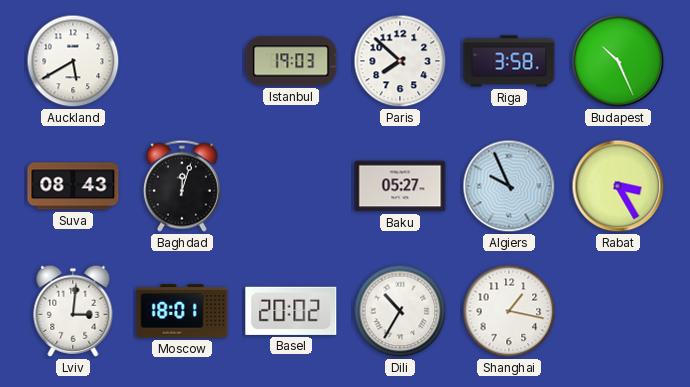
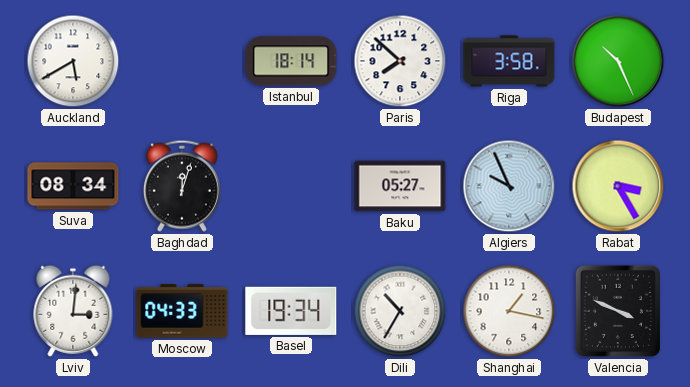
Istanbul: 19:03 -> 18:14 (291, 61)
Suva: 08:43 -> 08:34 (73, 186)
Moscow: 18:01 -> 04:33 (182, 311)
Basel: 20:02 -> 19:34 (291, 311)
Valencia: none -> 3:49 (618, 311)
